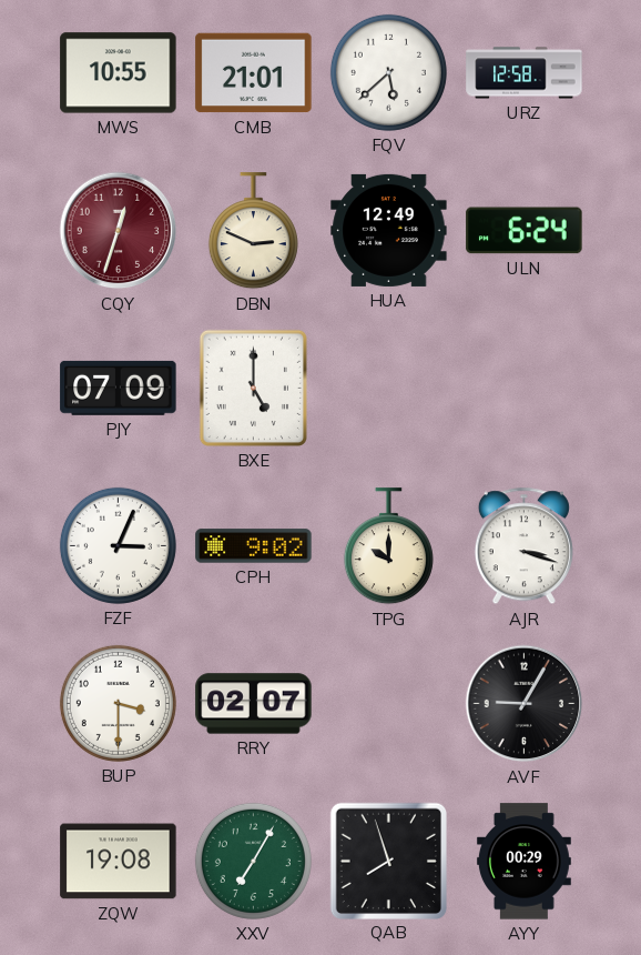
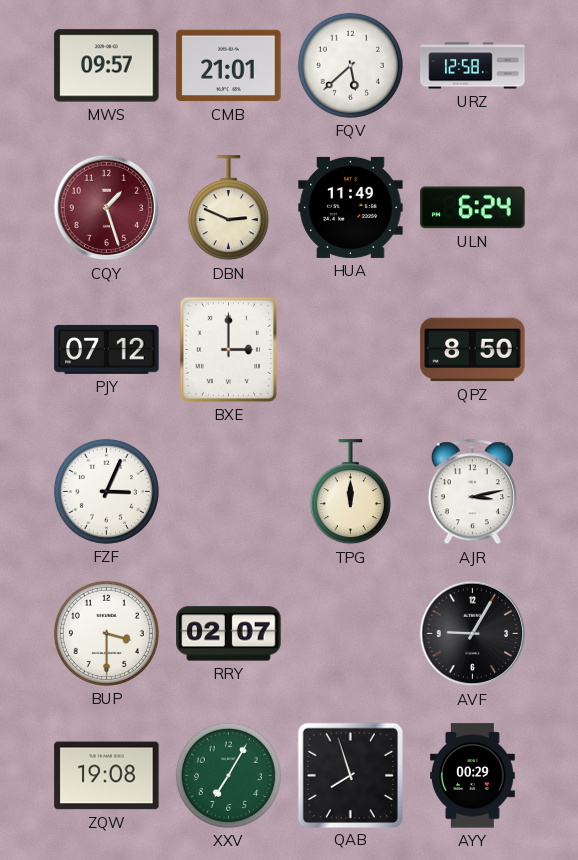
MWS: 10:55 -> 09:57 (107, 66)
CQY: 12:33 -> 1:27 (107, 208)
HUA: 12:49 -> 11:49 (351, 207)
PJY: 07:09 -> 07:12 (107, 349)
BXE: 5:00 -> 3:00 (228, 349)
QPZ: none -> 8:50 (473, 350)
CPH: 9:02 -> none (254, 546)
TPG: 10:00 -> 12:00 (350, 492)
AJR: 3:18 -> 3:13 (472, 492)
